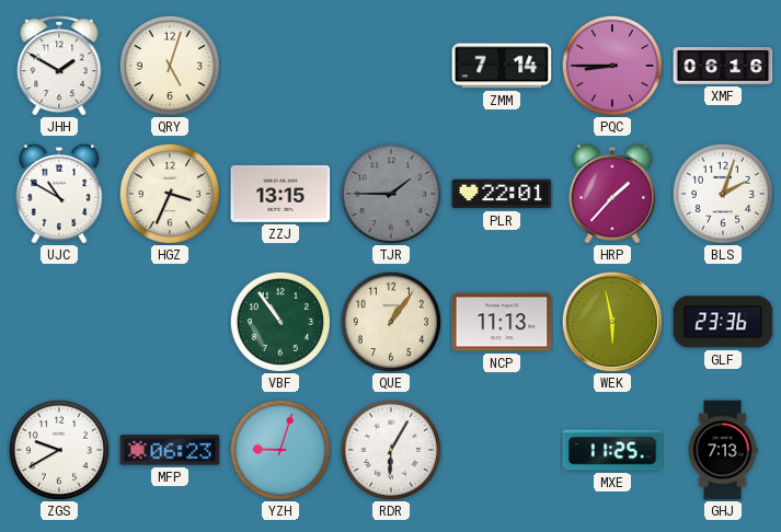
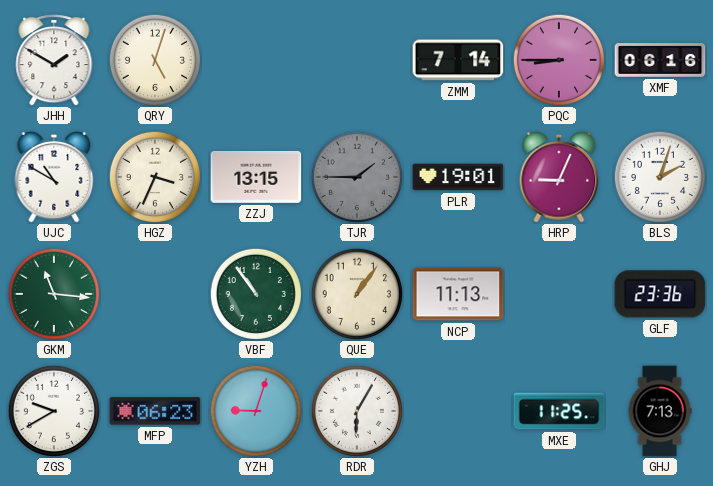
PLR: 22:01 -> 19:01 (458, 177)
HRP: 1:37 -> 9:04 (559, 177)
GKM: none -> 11:16 (54, 294)
WEK: 5:58 -> none (611, 321)
